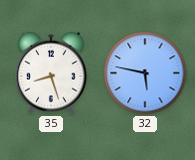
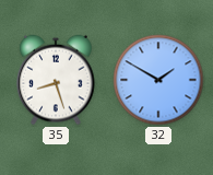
32: 5:47 -> 1:50 (158, 80)
